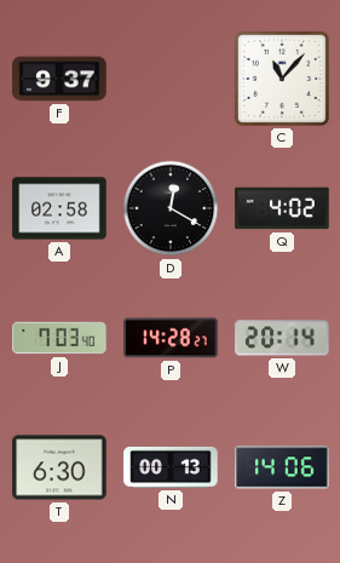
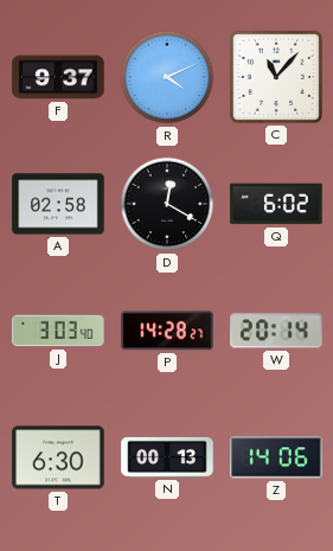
R: none -> 4:11 (167, 77)
Q: 4:02 -> 6:02 (276, 204)
J: 7:03 -> 3:03 (58, 331)
